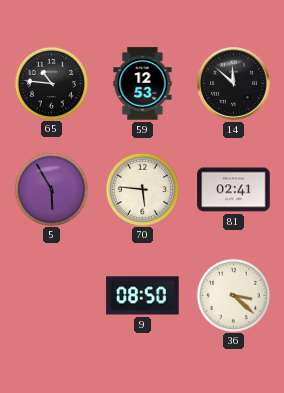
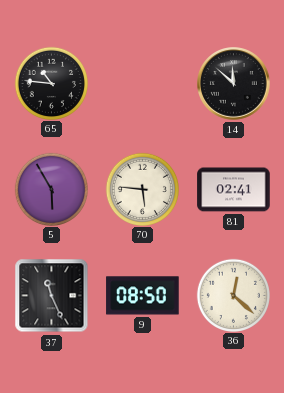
59: 12:53 -> none (143, 84)
37: none -> 11:26 (52, 296)
36: 3:22 -> 12:22 (233, 295)
